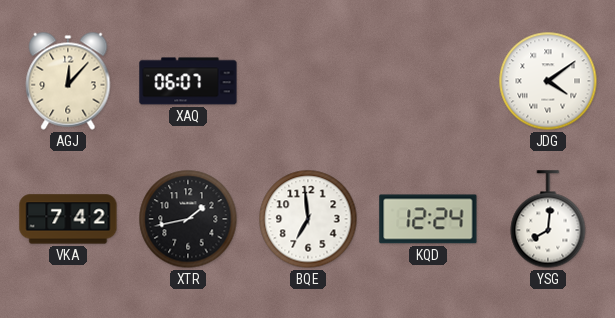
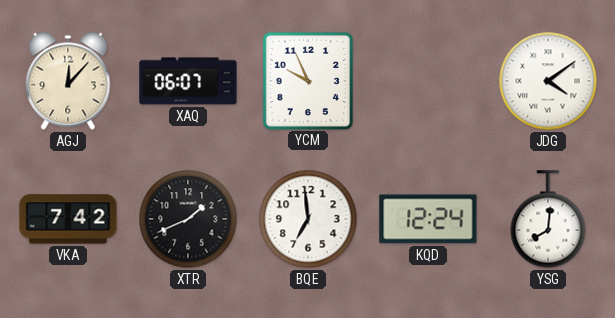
YCM: none -> 9:56 (307, 80)
XTR: 1:43 -> 1:41 (188, 219)
